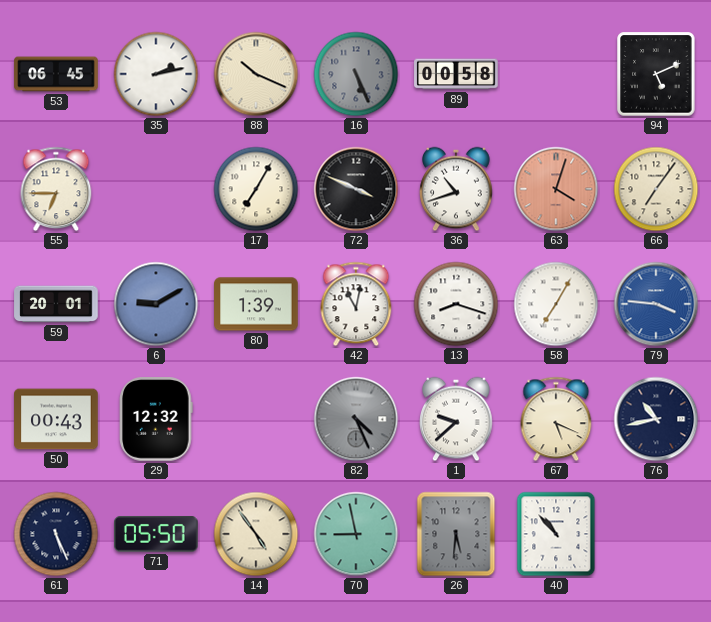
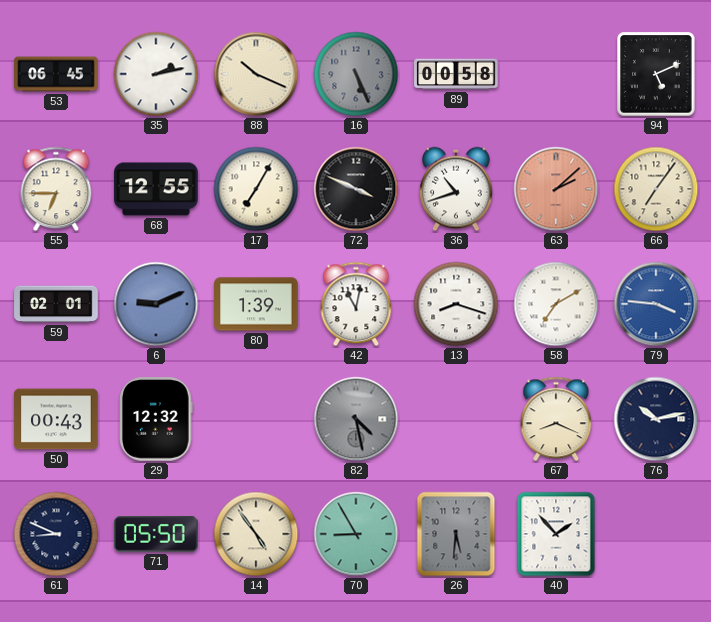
68: none -> 12:55 (156, 189)
63: 4:03 -> 2:08 (556, 189)
59: 20:01 -> 02:01 (56, 304)
6: 9:10 -> 9:11 (156, 304)
58: 7:05 -> 7:10 (556, 304)
82: 4:26 -> 4:28 (356, 419)
1: 9:38 -> none (456, 419)
67: 5:19 -> 8:19 (556, 419)
76: 10:43 -> 10:13 (656, 419)
61: 5:26 -> 8:49 (56, 534)
70: 8:58 -> 8:55 (356, 534)
40: 10:53 -> 1:53 (556, 534)
